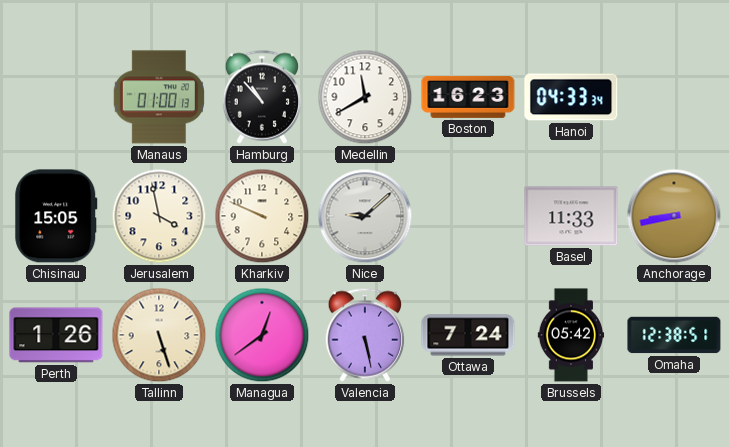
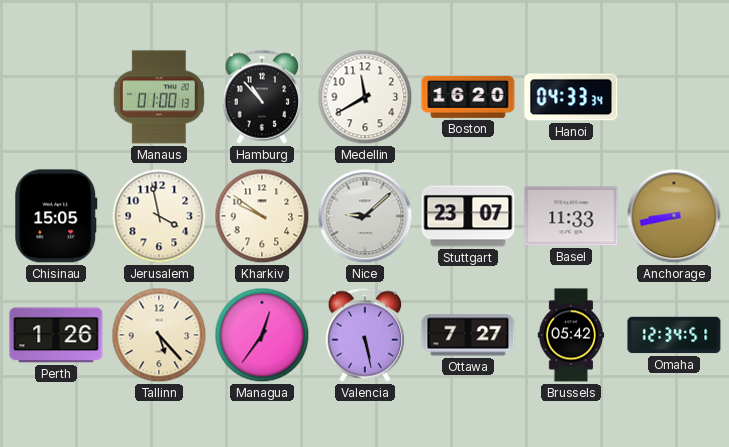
Boston: 16:23 -> 16:20 (468, 97)
Kharkiv: 9:49 -> 9:51 (262, 216)
Stuttgart: none -> 23:07 (468, 216)
Tallinn: 5:27 -> 5:23 (159, 335)
Managua: 12:39 -> 12:36 (262, 335)
Ottawa: 7:24 -> 7:27 (468, 335)
Omaha: 12:38 -> 12:34 (674, 335)
